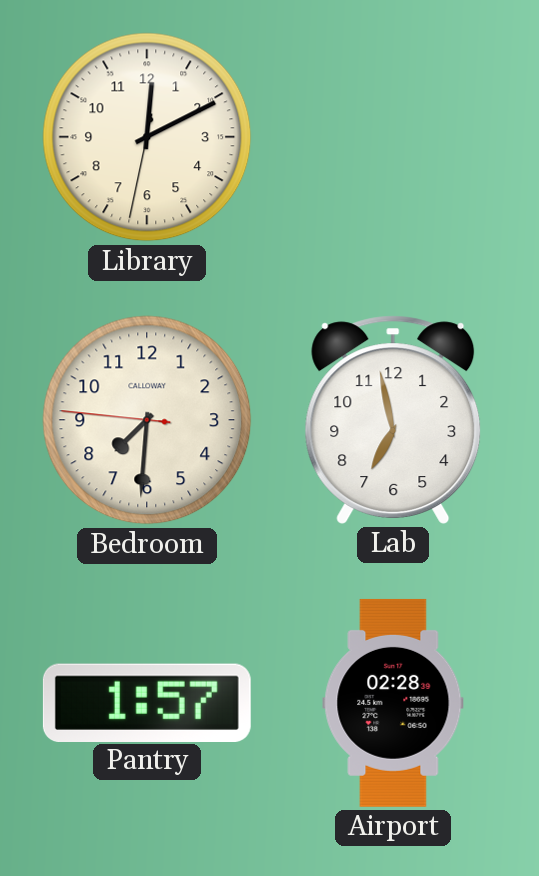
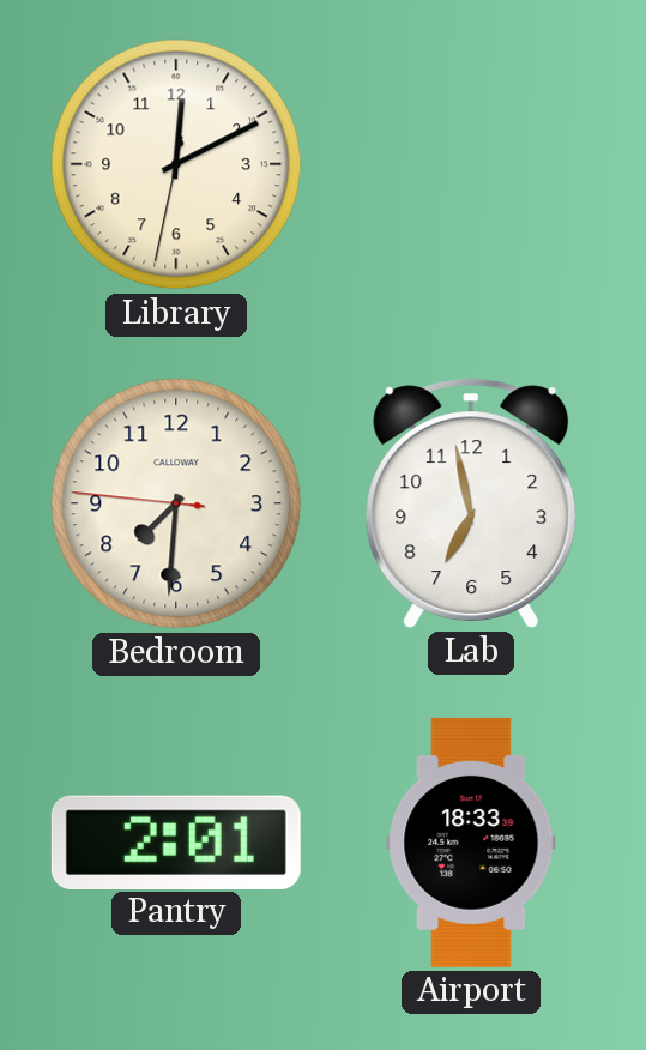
Pantry: 1:57 -> 2:01 (176, 841)
Airport: 02:28 -> 18:33 (471, 843)
